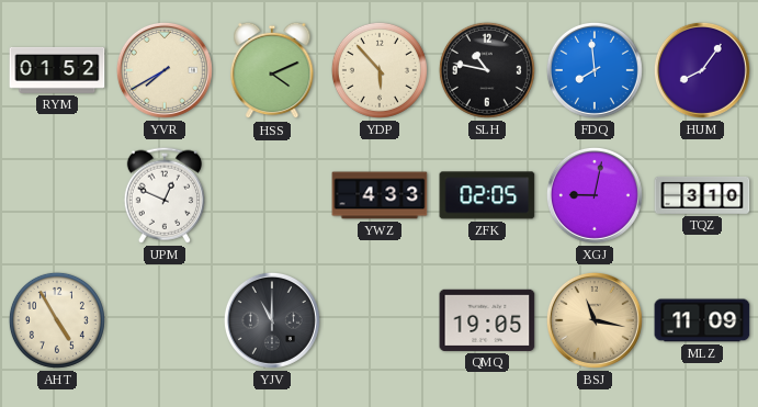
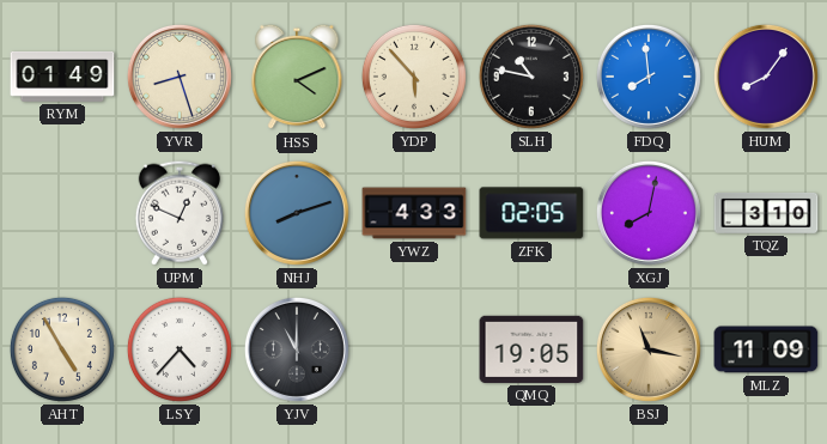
RYM: 01:52 -> 01:49 (62, 77)
YVR: 7:40 -> 8:27 (180, 77)
NHJ: none -> 8:12 (297, 213)
XGJ: 9:02 -> 8:02 (649, 213)
LSY: none -> 4:37 (180, 349)
